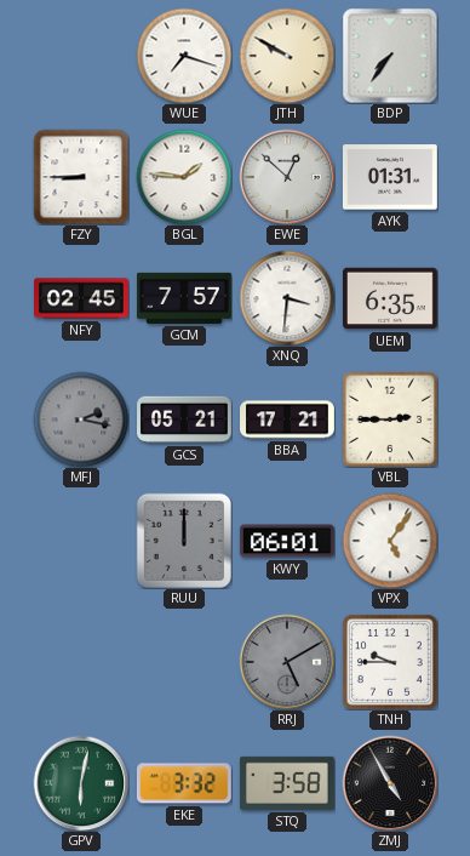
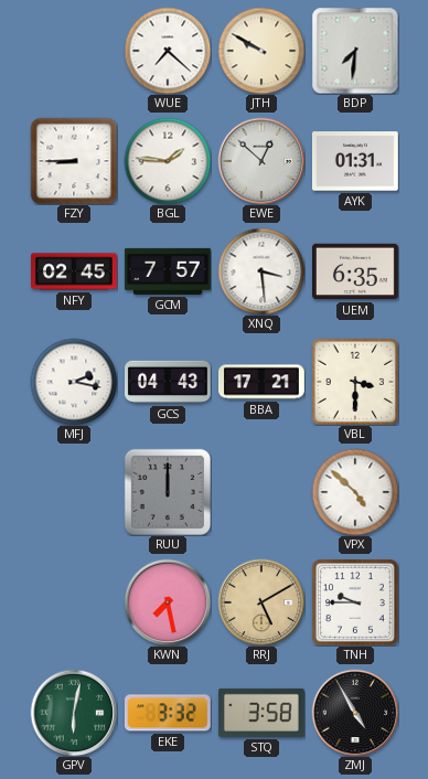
WUE: 7:18 -> 7:22 (168, 51)
BDP: 7:36 -> 7:31 (355, 51)
XNQ: 3:31 -> 3:29 (261, 271)
MFJ dial: grey -> white (74, 382)
GCS: 05:21 -> 04:43 (169, 382)
VBL: 2:45 -> 3:30 (355, 382)
KWY: 06:01 -> none (287, 541)
VPX: 5:06 -> 4:52 (355, 492)
KWN: none -> 7:28 (168, 602)
RRJ dial: grey -> champagne (261, 602)
